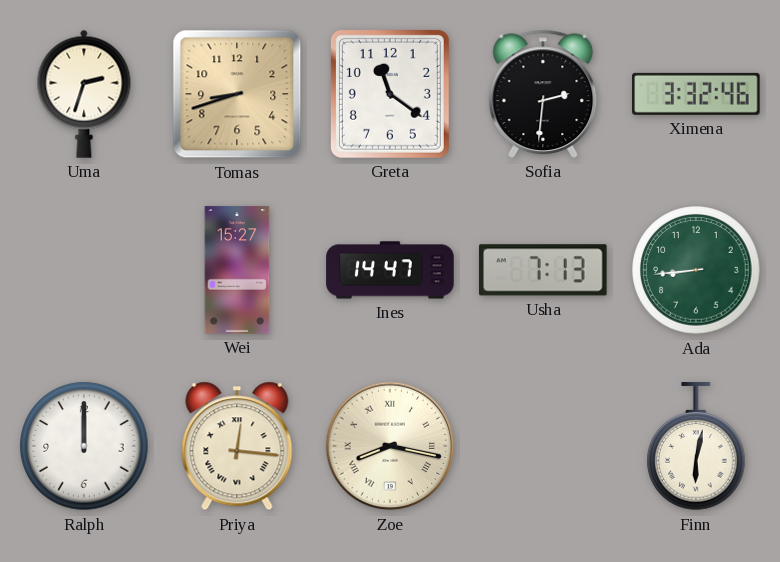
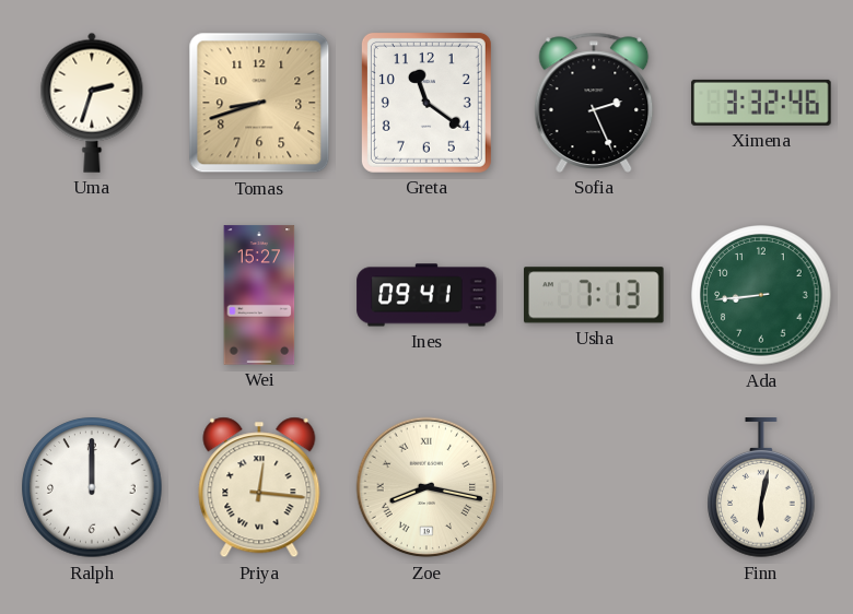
Sofia: 2:31 -> 2:26 (594, 103)
Ines: 14:47 -> 09:41 (426, 295)
